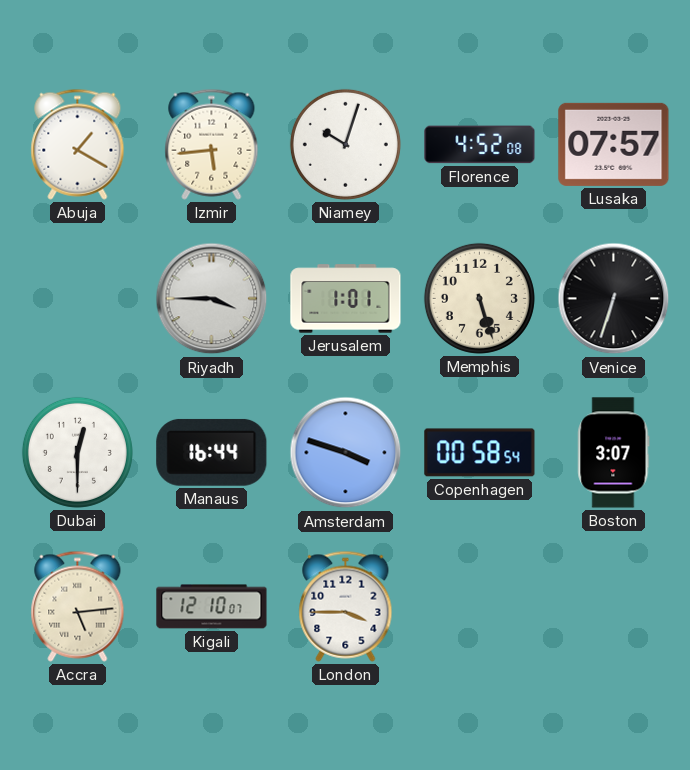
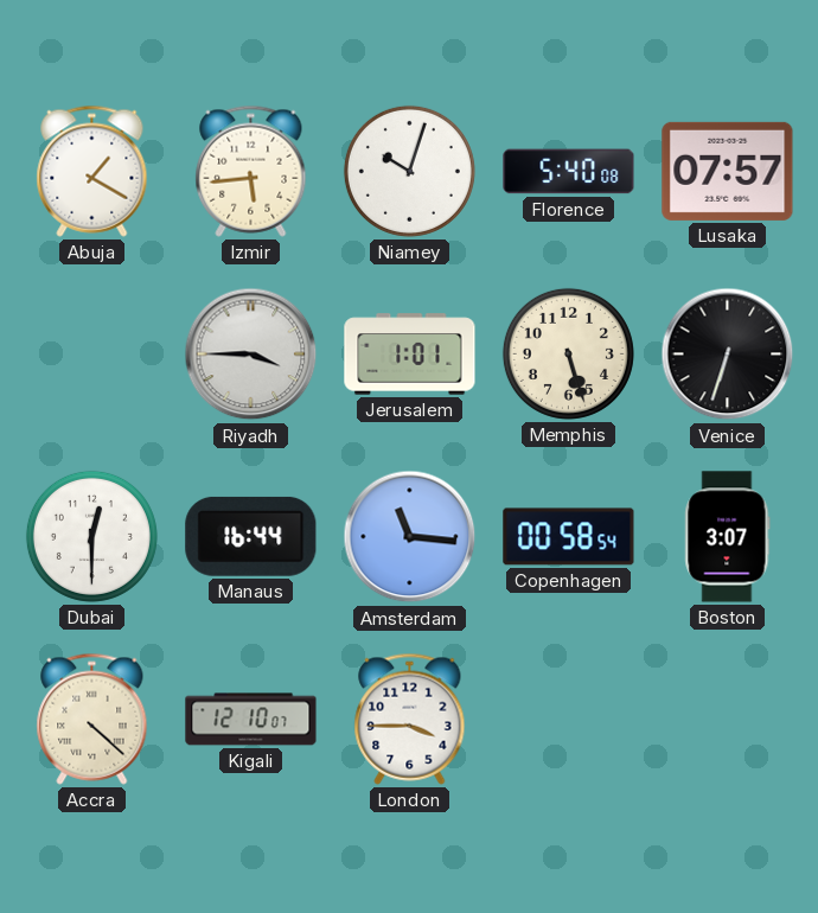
Florence: 4:52 -> 5:40 (569, 172)
Amsterdam: 3:48 -> 11:16 (410, 537)
Accra: 5:14 -> 4:22 (92, 719)
